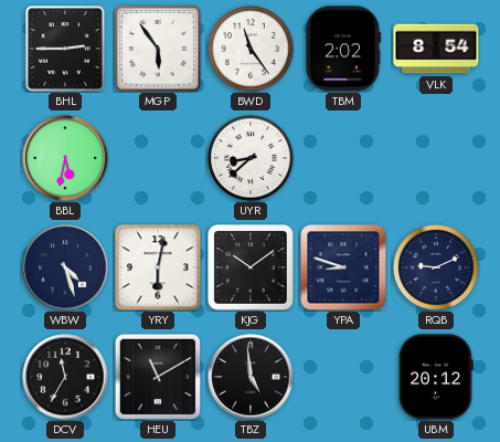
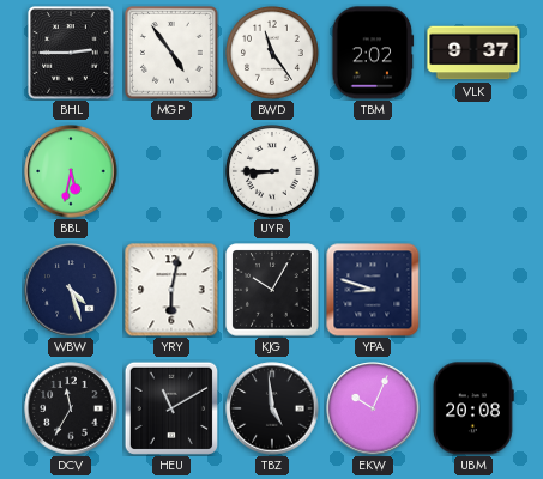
MGP: 5:54 -> 4:54 (173, 54)
VLK: 8:54 -> 9:37 (473, 53)
UYR: 8:38 -> 8:45 (273, 172)
KJG: 10:09 -> 10:05 (272, 290)
RQB: 9:11 -> none (437, 269)
EKW: none -> 10:04 (373, 408)
UBM: 20:12 -> 20:08 (473, 408)
